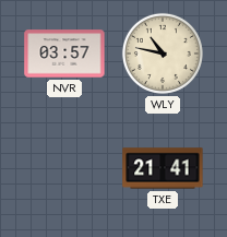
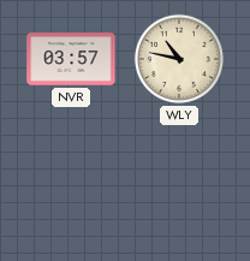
TXE: 21:41 -> none (163, 168)
